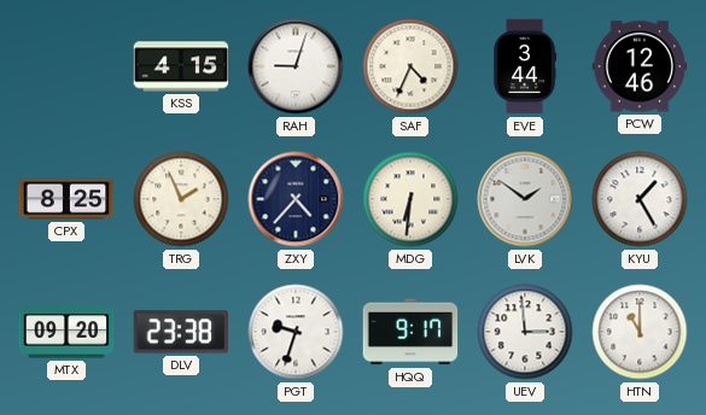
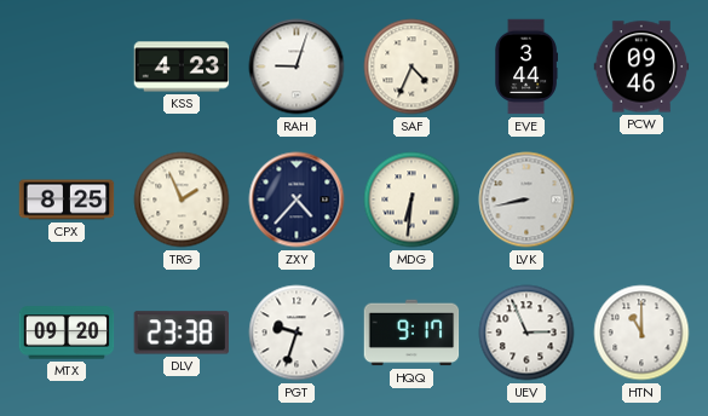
KSS: 4:15 -> 4:23 (182, 67)
PCW: 12:46 -> 09:46 (641, 67)
LVK: 1:51 -> 8:43 (526, 200)
KYU: 1:25 -> none (640, 199)
UEV: 2:59 -> 2:56 (526, 333)
